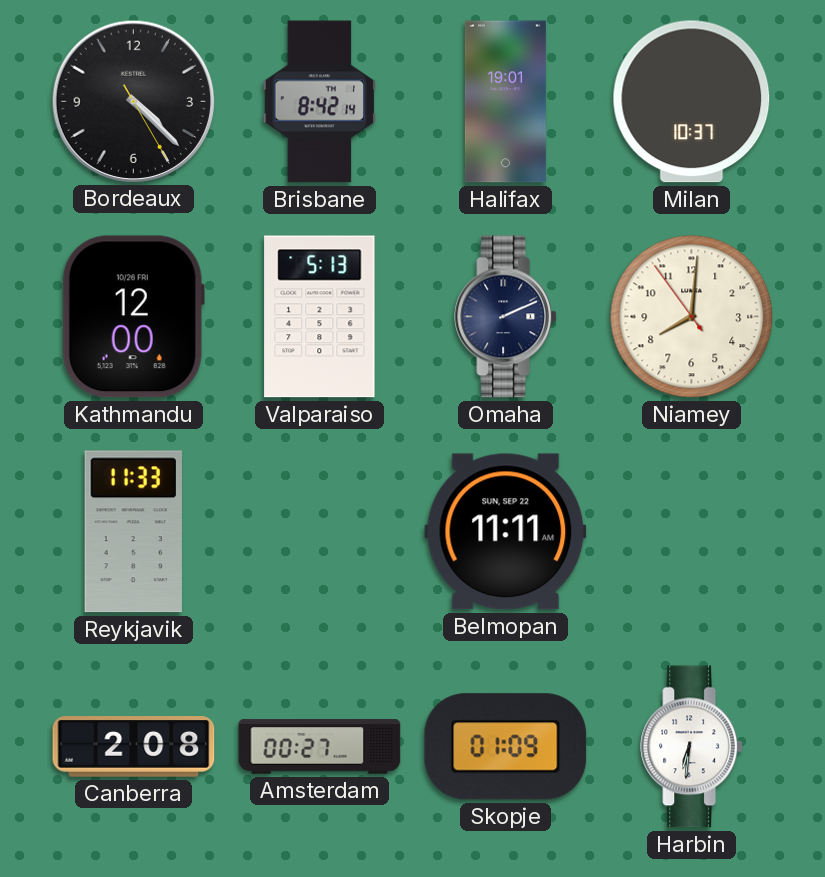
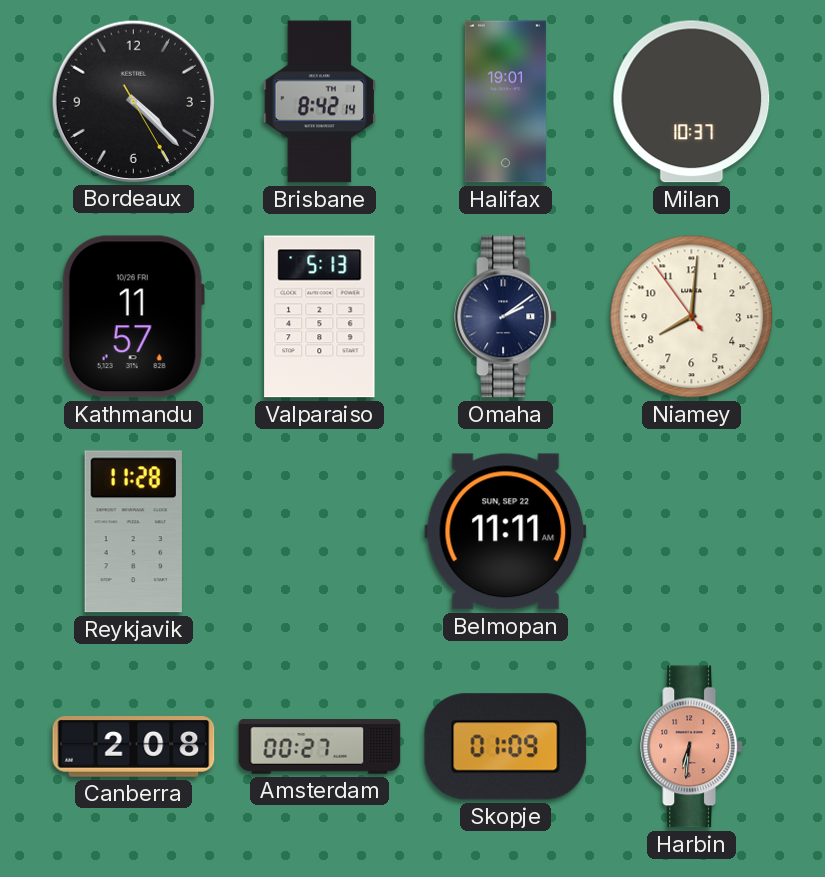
Kathmandu: 12:00 -> 11:57 (133, 317)
Omaha: 2:11 -> 2:09 (506, 317)
Reykjavik: 11:33 -> 11:28 (133, 532)
Harbin dial: white -> salmon (692, 747)
